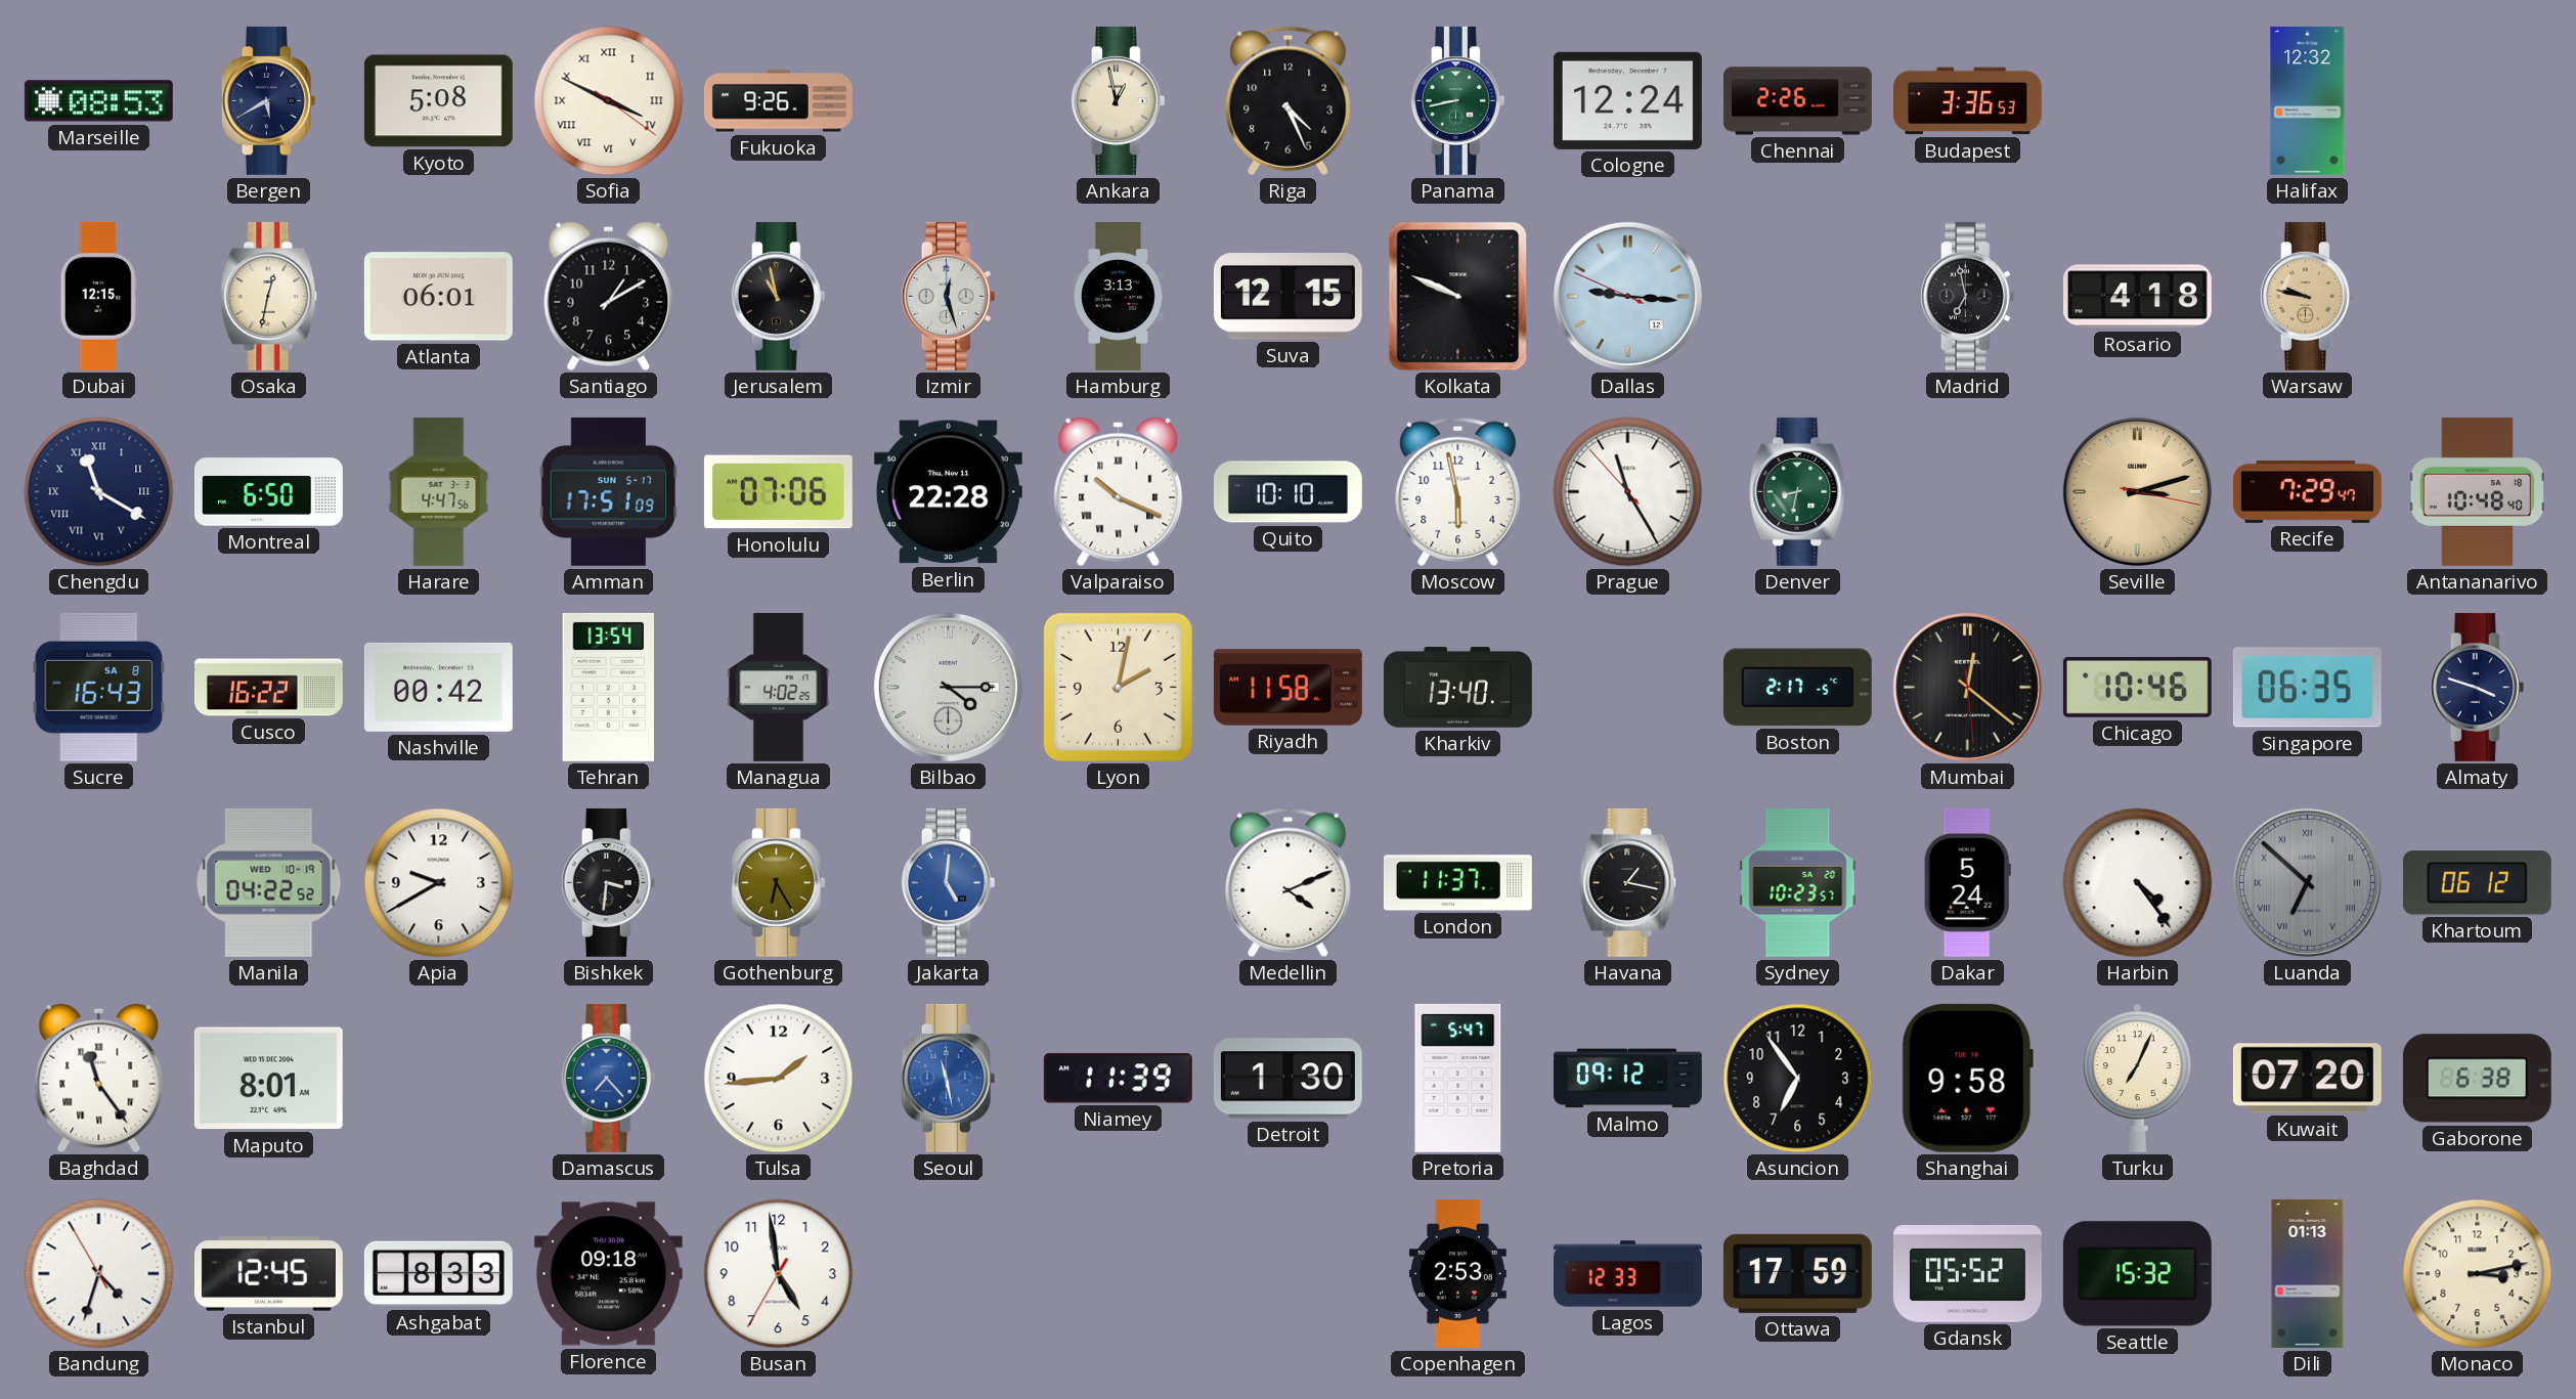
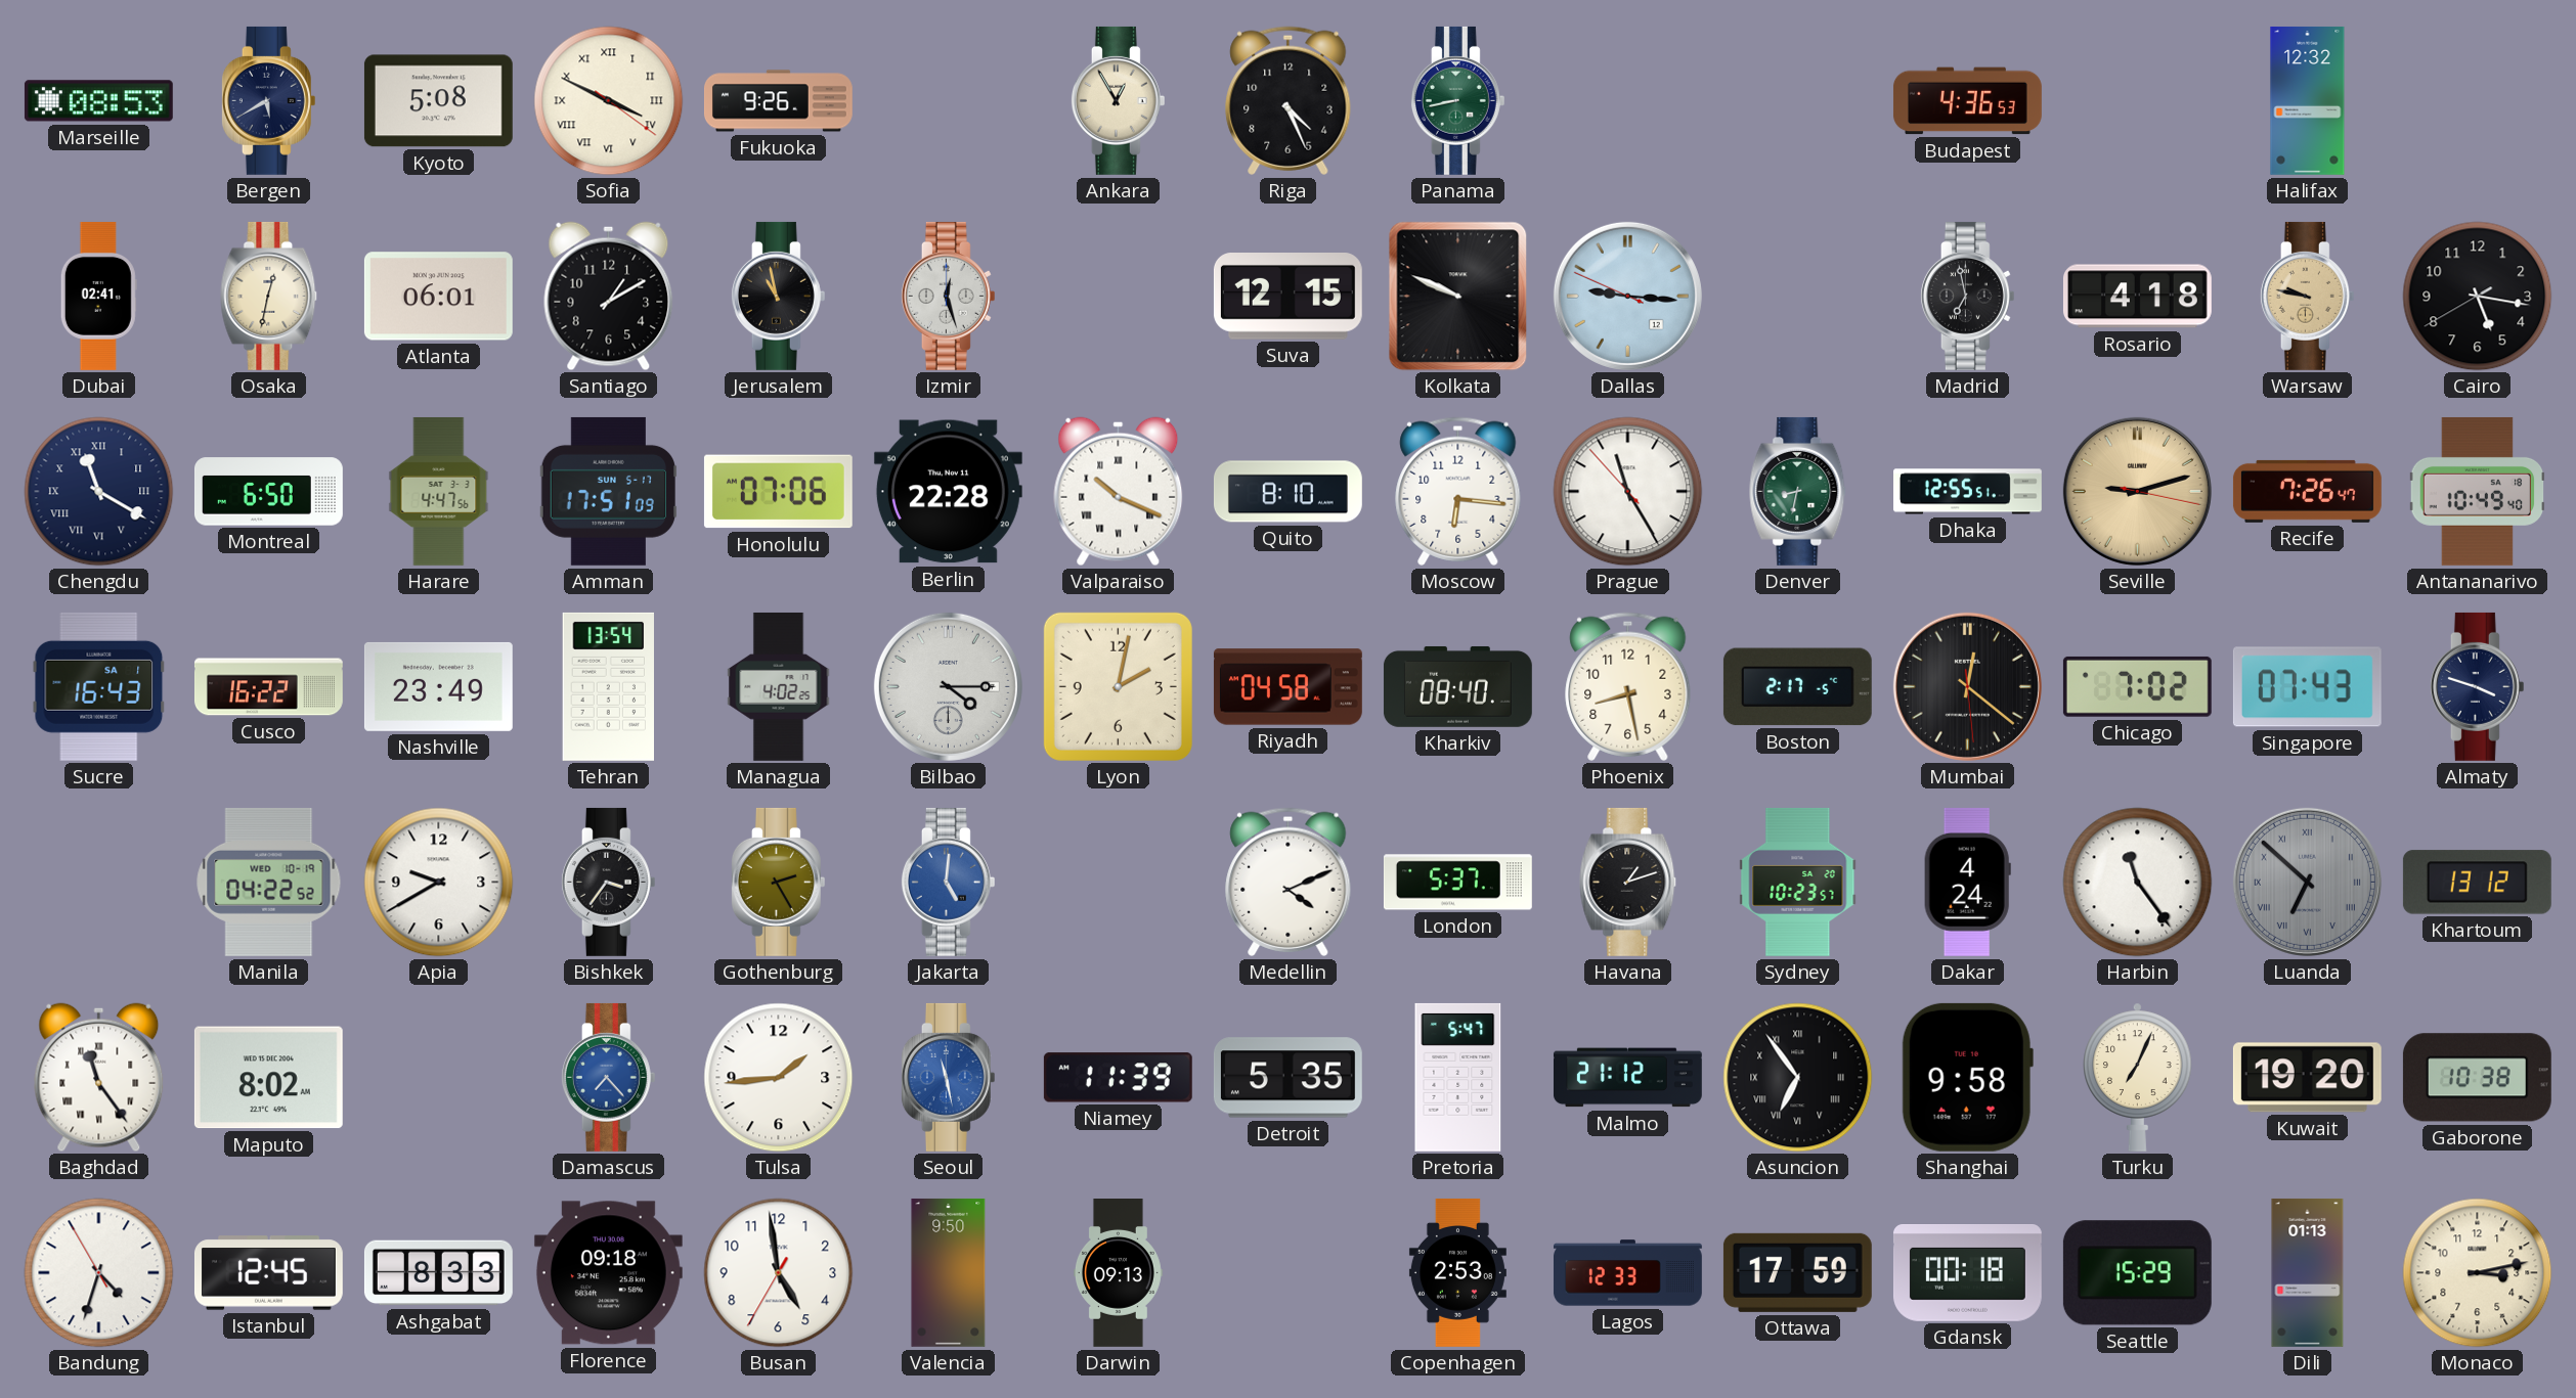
Ankara: 12:58 -> 12:55 (1118, 100)
Cologne: 12:24 -> none (1627, 100)
Chennai: 2:26 -> none (1798, 101)
Budapest: 3:36 -> 4:36 (1967, 101)
Dubai: 12:15 -> 02:41 (98, 296)
Hamburg: 3:13 -> none (1119, 297)
Cairo: none -> 5:16 (2478, 297)
Quito: 10:10 -> 8:10 (1287, 492)
Moscow: 5:58 -> 6:16 (1458, 491)
Dhaka: none -> 12:55 (1968, 492)
Seville: 3:12 -> 9:12 (2137, 491)
Recife: 7:29 -> 7:26 (2307, 491)
Antananarivo: 10:48 -> 10:49 (2478, 491)
Sucre date: SA 8 -> SA 1 (99, 686)
Nashville: 00:42 -> 23:49 (438, 686)
Riyadh: 11:58 -> 04:58 (1287, 687)
Kharkiv: 13:40 -> 08:40 (1457, 686)
Phoenix: none -> 8:28 (1628, 686)
Chicago: 10:46 -> 7:02 (2137, 686)
Singapore: 06:35 -> 07:43 (2307, 687)
Bishkek: 3:31 -> 3:36 (608, 882)
Gothenburg: 6:25 -> 2:25 (778, 882)
London: 11:37 -> 5:37 (1457, 883)
Havana: 1:17 -> 1:12 (1628, 882)
Dakar: 5:24 -> 4:24 (1967, 882)
Harbin: 4:24 -> 11:24 (2138, 883)
Khartoum: 06:12 -> 13:12 (2477, 883)
Maputo: 8:01 -> 8:02 (268, 1078)
Detroit: 1:30 -> 5:35 (1287, 1078)
Malmo: 09:12 -> 21:12 (1627, 1078)
Asuncion numerals: Arabic -> Roman (1798, 1078)
Kuwait: 07:20 -> 19:20 (2307, 1078)
Gaborone: 6:38 -> 10:38 (2477, 1078)
Valencia: none -> 9:50 (949, 1272)
Darwin: none -> 09:13 (1118, 1273)
Gdansk: 05:52 -> 00:18 (1967, 1273)
Seattle: 15:32 -> 15:29 (2137, 1273)
